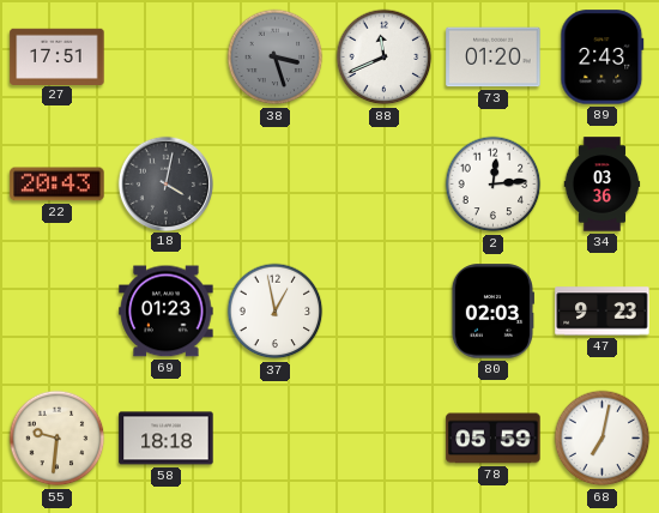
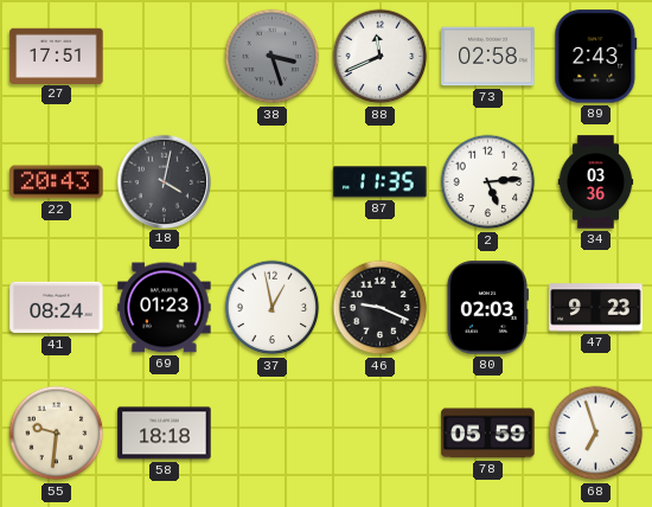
73: 01:20 -> 02:58 (488, 57)
87: none -> 11:35 (381, 182)
2: 12:14 -> 5:14 (488, 182)
41: none -> 08:24 (57, 308)
46: none -> 9:19 (381, 308)
68: 7:02 -> 6:57 (596, 434)
